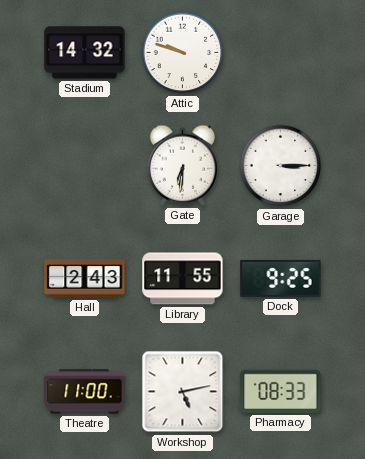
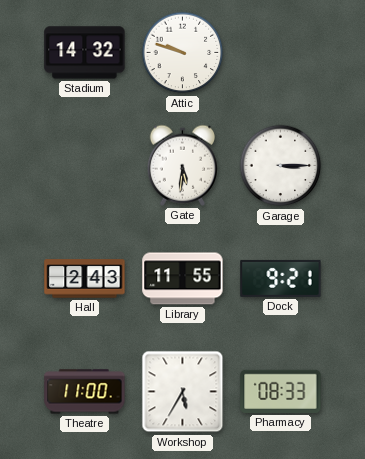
Gate: 6:31 -> 5:31 (183, 165)
Dock: 9:25 -> 9:21 (281, 278)
Workshop: 5:13 -> 5:35 (183, 392)
